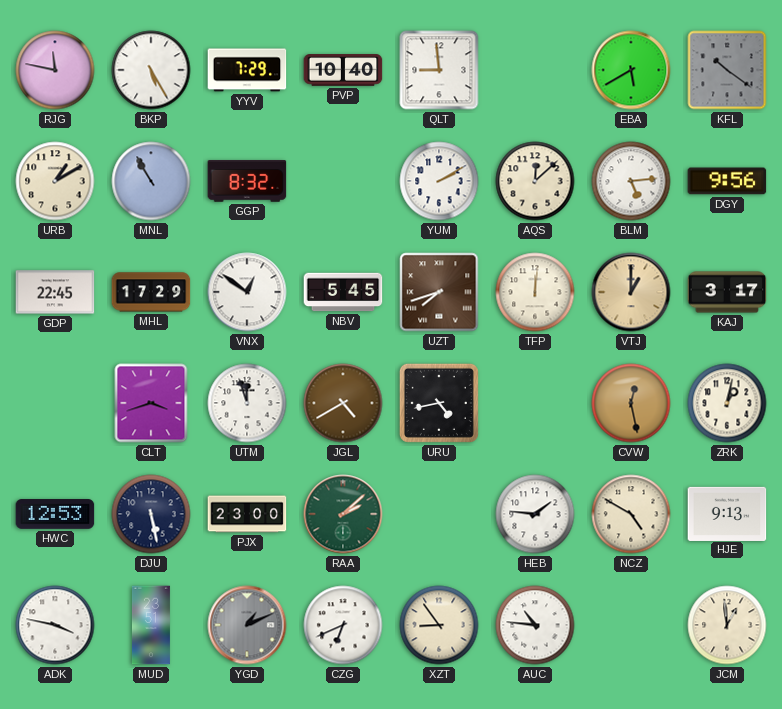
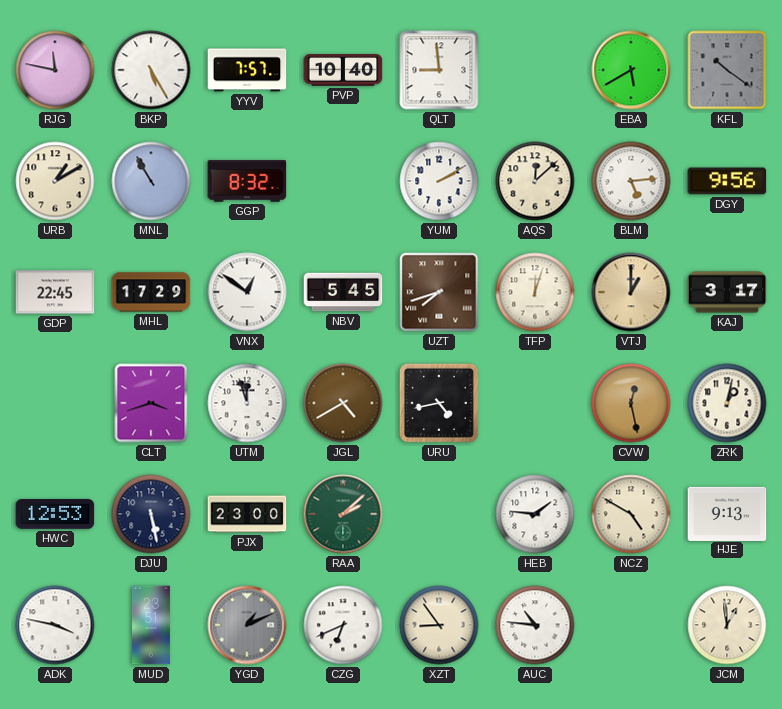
YYV: 7:29 -> 7:57 (247, 70)
TFP: 12:01 -> 12:03 (535, 292)
